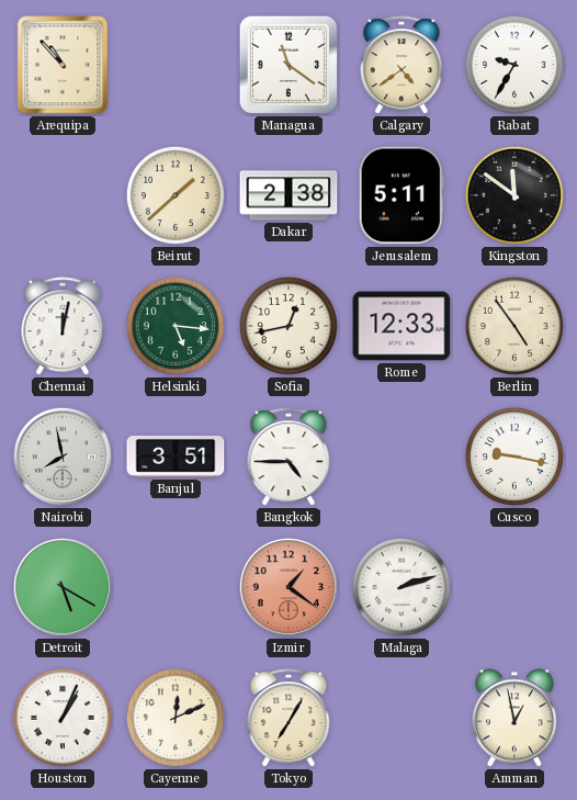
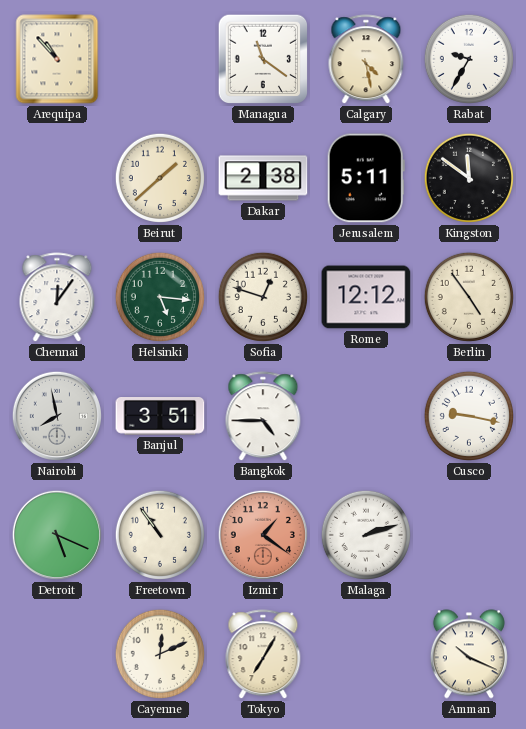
Calgary: 4:39 -> 4:28 (366, 60)
Chennai: 12:02 -> 12:06 (57, 298)
Sofia: 12:43 -> 12:48 (263, 297)
Rome: 12:33 -> 12:12 (366, 297)
Detroit: 5:20 -> 5:19 (57, 535)
Freetown: none -> 10:54 (160, 535)
Houston: 1:04 -> none (63, 718)
Amman: 12:58 -> 10:19 (469, 654)
